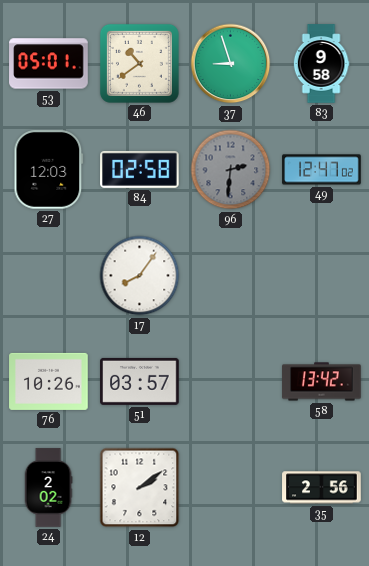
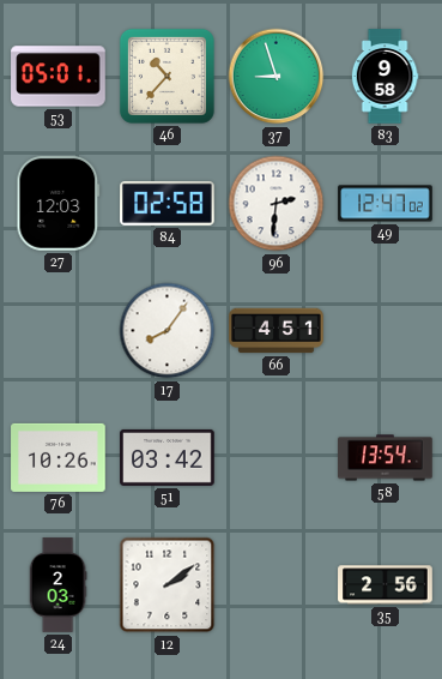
46: 10:39 -> 10:37 (166, 76)
96 dial: grey -> white (277, 204)
66: none -> 4:51 (277, 331)
51: 03:57 -> 03:42 (168, 457)
58: 13:42 -> 13:54 (386, 458)
24: 2:02 -> 2:03 (57, 585)
